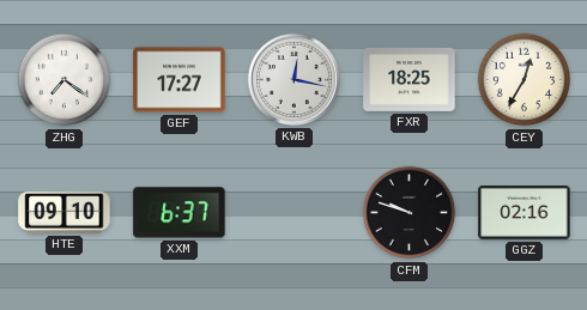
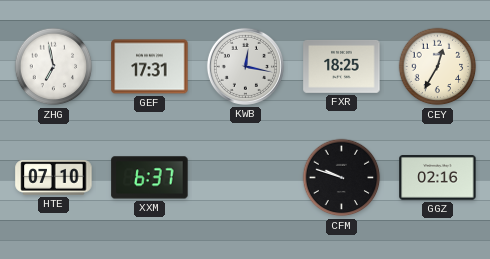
ZHG: 7:21 -> 6:58 (54, 67)
GEF: 17:27 -> 17:31 (150, 67)
HTE: 09:10 -> 07:10 (54, 178)
